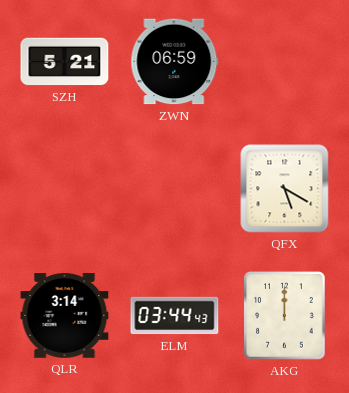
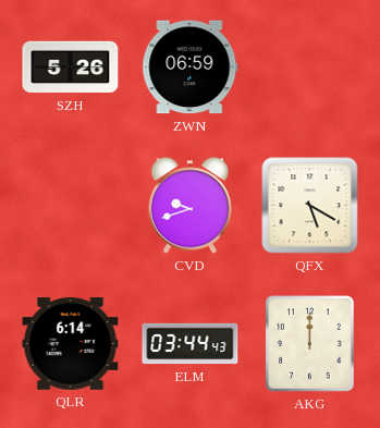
SZH: 5:21 -> 5:26 (71, 68)
CVD: none -> 9:42 (189, 206)
QLR: 3:14 -> 6:14 (71, 344)
